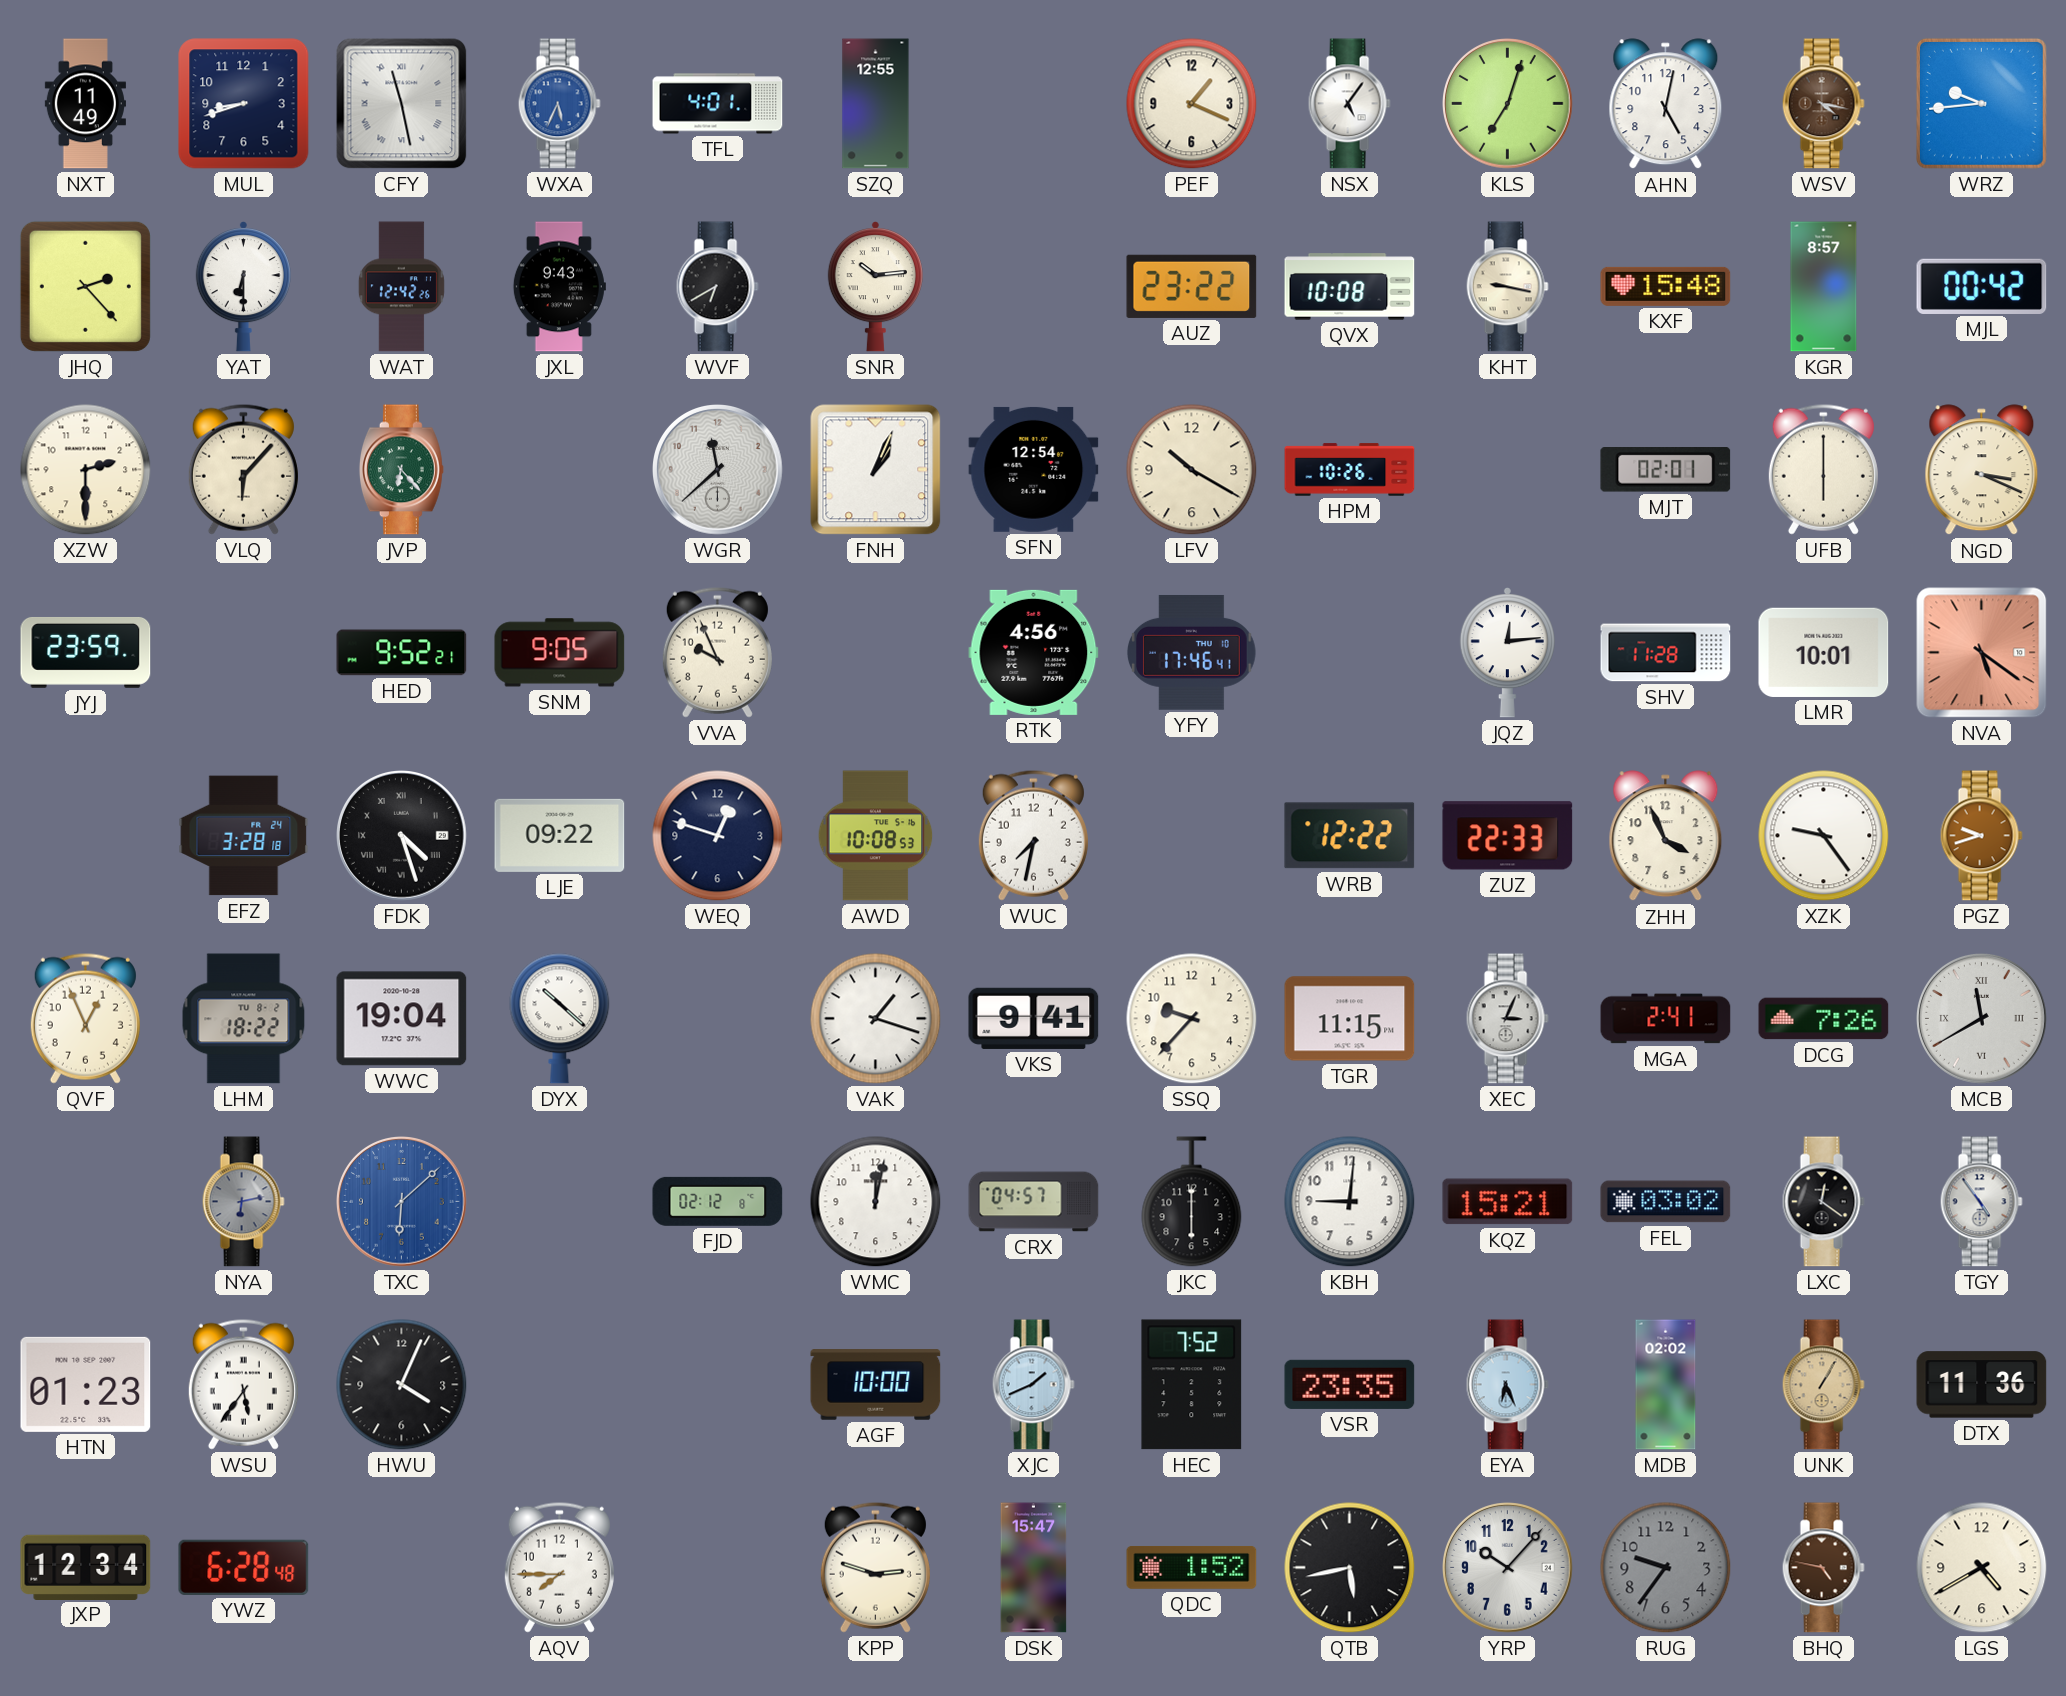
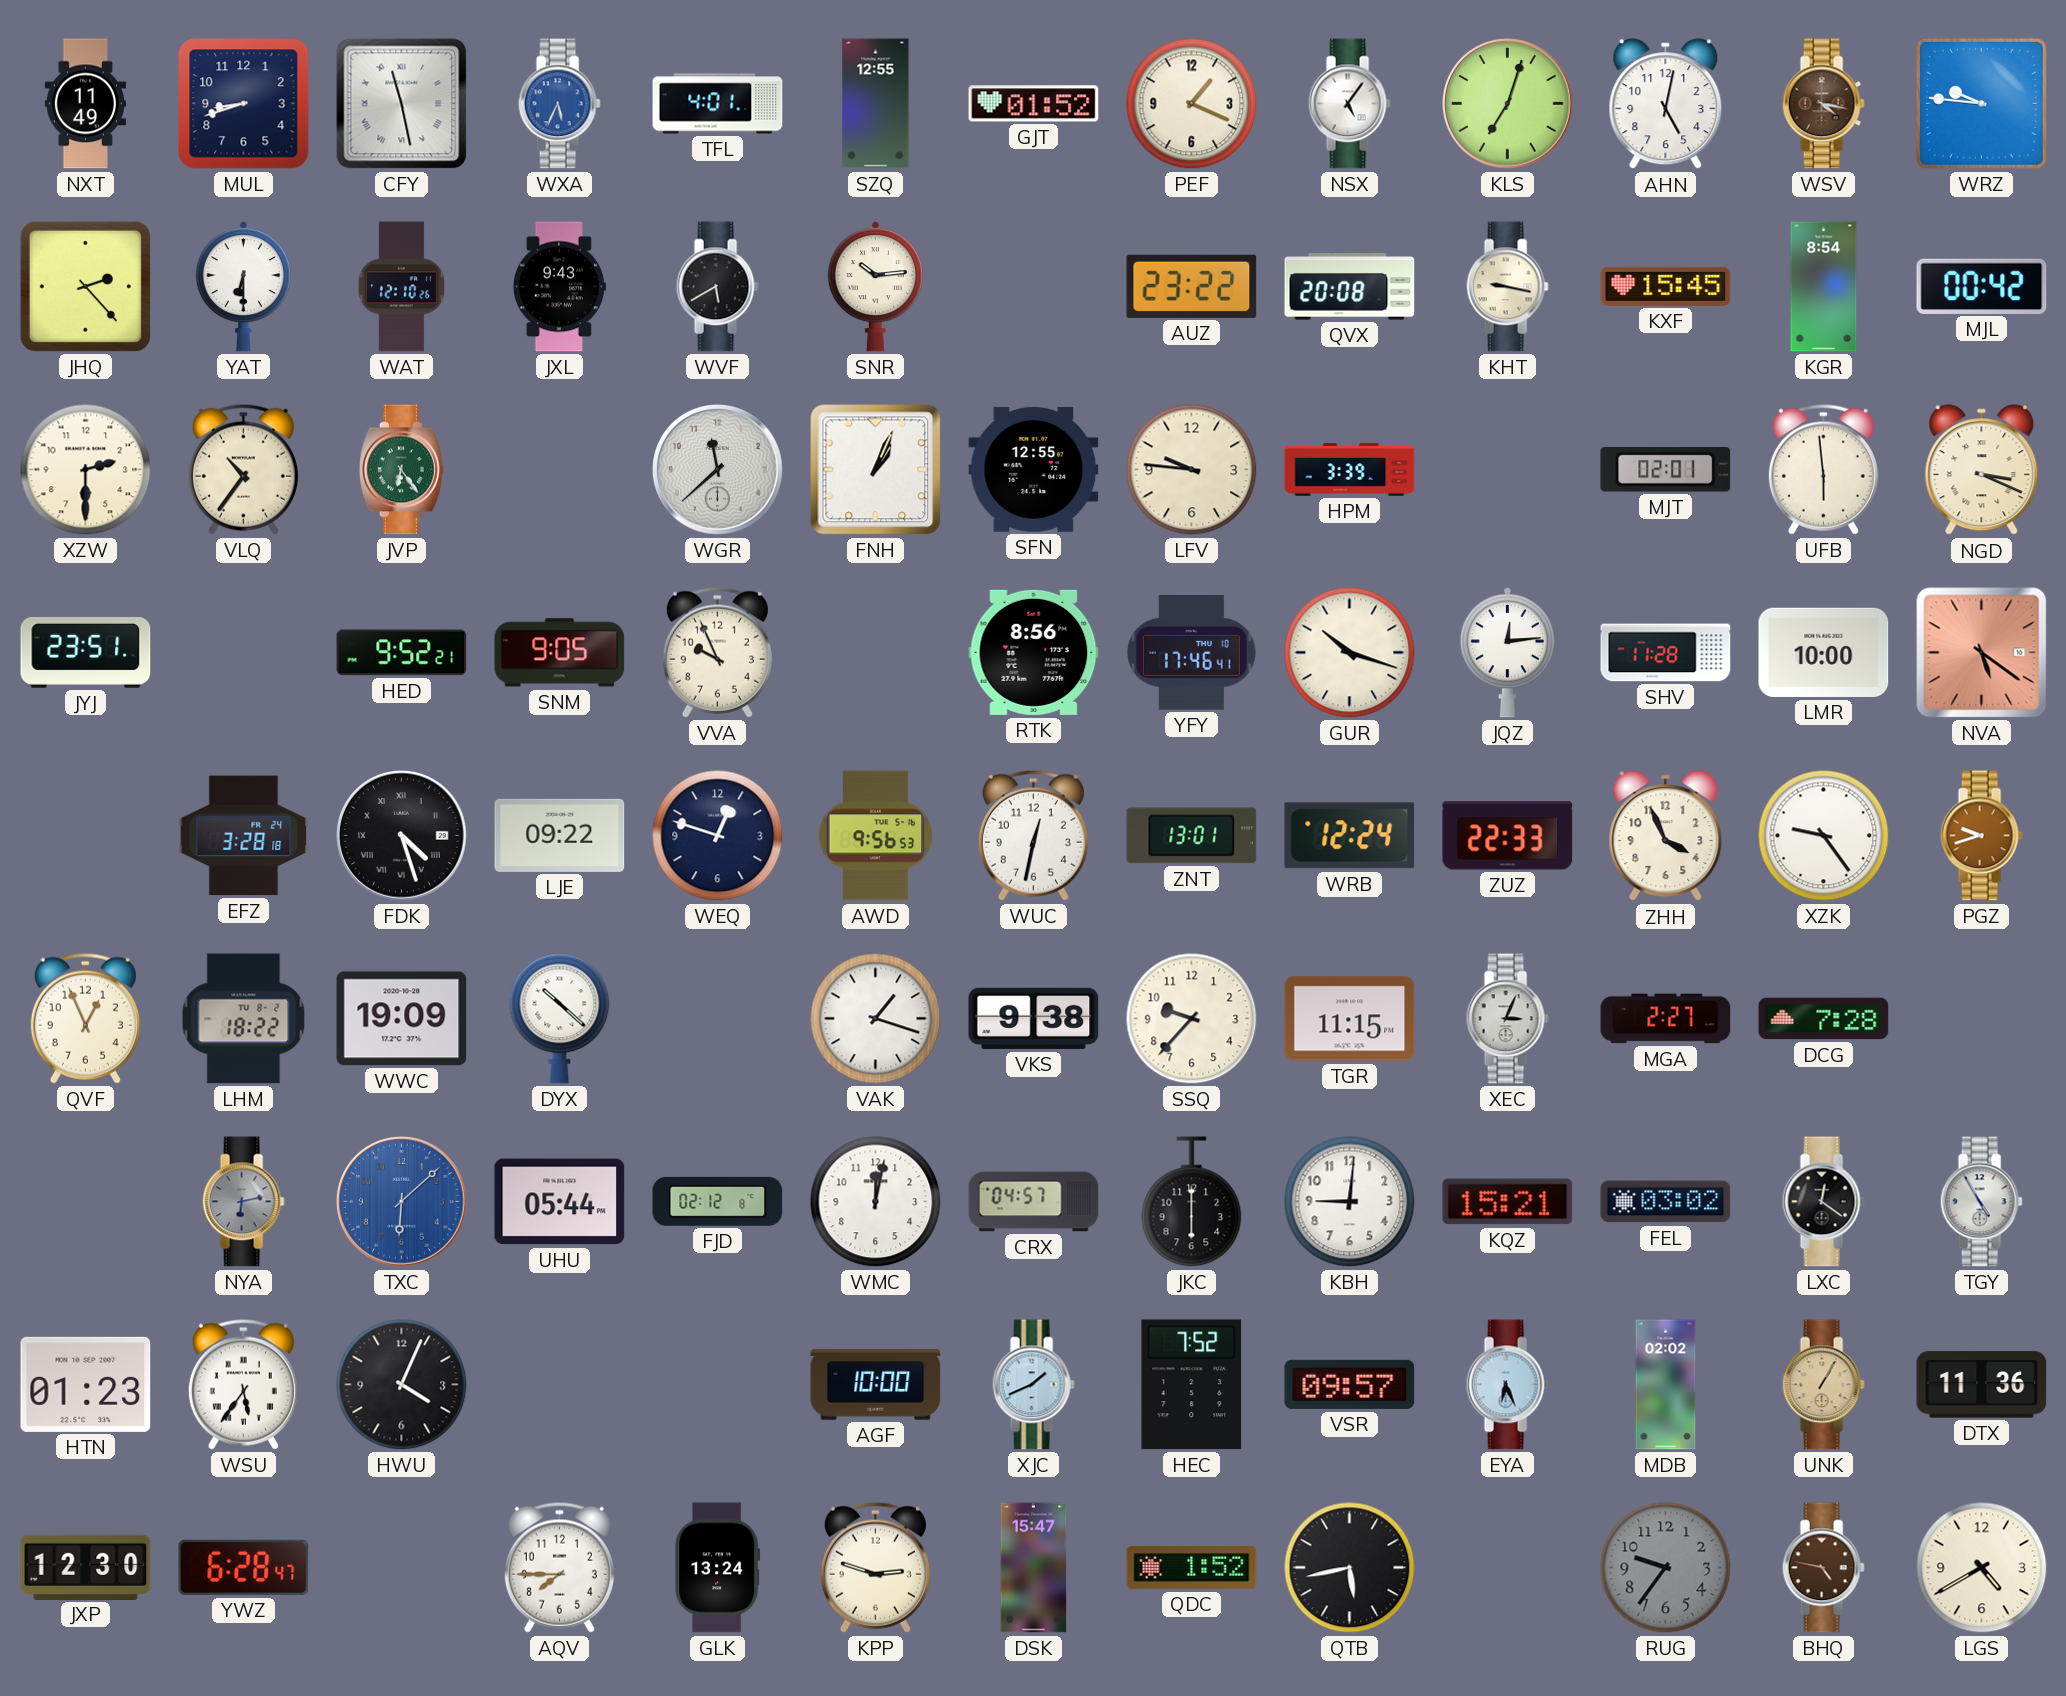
GJT: none -> 01:52 (1034, 104)
WRZ: 9:44 -> 9:46 (1981, 103)
WAT: 12:42 -> 12:10 (401, 287)
WVF: 6:40 -> 5:40 (717, 287)
QVX: 10:08 -> 20:08 (1350, 287)
KXF: 15:48 -> 15:45 (1666, 286)
KGR: 8:57 -> 8:54 (1824, 287)
VLQ: 6:07 -> 10:36 (243, 469)
JVP: 6:23 -> 6:24 (401, 470)
SFN: 12:54 -> 12:55 (1034, 469)
LFV: 10:20 -> 9:46 (1192, 470)
HPM: 10:26 -> 3:39 (1350, 470)
UFB: 6:00 -> 5:59 (1823, 469)
JYJ: 23:59 -> 23:51 (86, 652)
RTK: 4:56 -> 8:56 (1034, 652)
GUR: none -> 10:18 (1350, 653)
LMR: 10:01 -> 10:00 (1824, 652)
AWD: 10:08 -> 9:56 (876, 836)
WUC: 7:32 -> 12:32 (1033, 835)
ZNT: none -> 13:01 (1192, 836)
WRB: 12:22 -> 12:24 (1350, 836)
WWC: 19:04 -> 19:09 (402, 1019)
VKS: 9:41 -> 9:38 (1034, 1018)
MGA: 2:41 -> 2:27 (1666, 1019)
DCG: 7:26 -> 7:28 (1824, 1019)
MCB: 11:40 -> none (1982, 1019)
UHU: none -> 05:44 (560, 1202)
TGY: 4:54 -> 4:55 (1981, 1202)
VSR: 23:35 -> 09:57 (1350, 1384)
JXP: 12:34 -> 12:30 (86, 1567)
YWZ: 6:28:48 -> 6:28:47 (244, 1567)
GLK: none -> 13:24 (718, 1568)
YRP: 10:07 -> none (1508, 1568)
